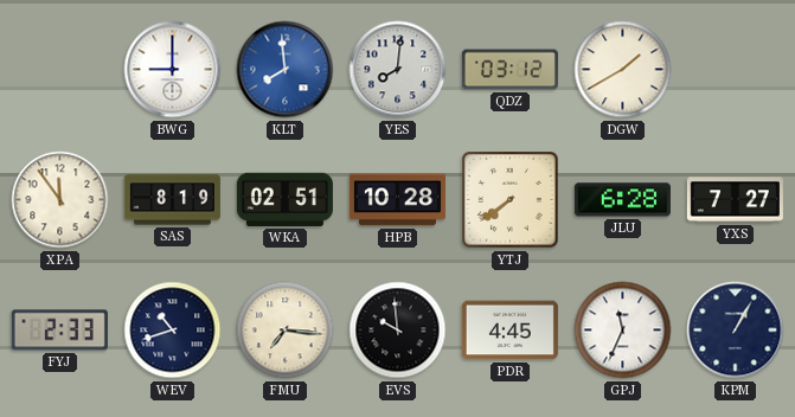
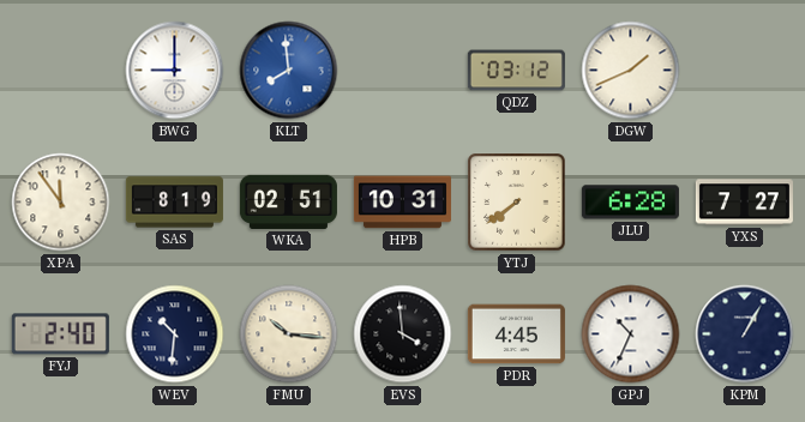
YES: 8:01 -> none (398, 70)
DGW: 1:40 -> 1:41 (631, 71)
HPB: 10:28 -> 10:31 (402, 203)
FYJ: 2:33 -> 2:40 (60, 334)
WEV: 10:42 -> 10:31 (175, 334)
FMU: 7:16 -> 10:16 (289, 334)
EVS: 9:59 -> 3:59 (403, 334)
GPJ: 11:34 -> 10:34 (631, 334)
